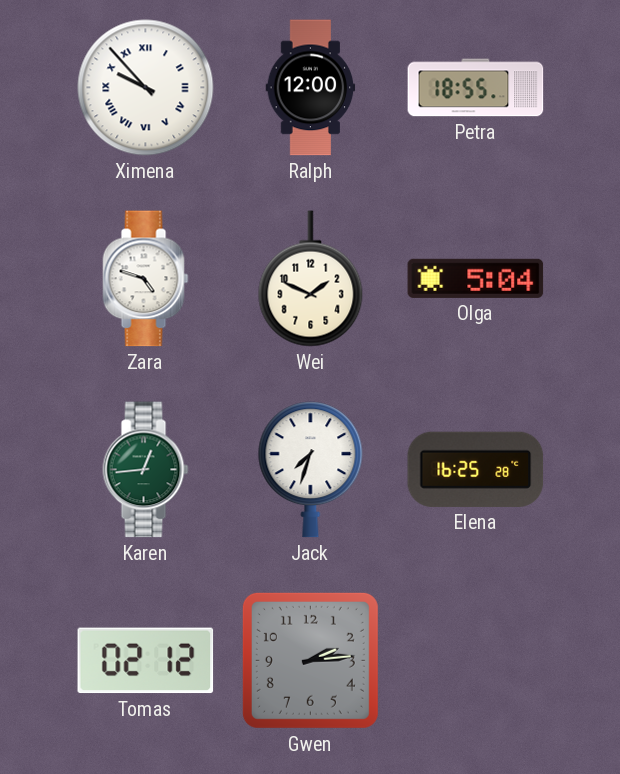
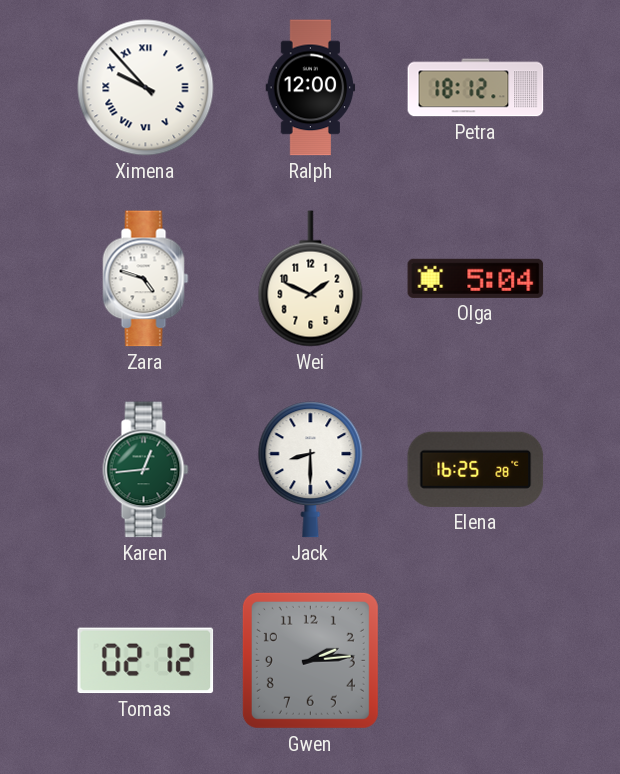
Petra: 18:55 -> 18:12 (476, 88)
Jack: 7:33 -> 8:30 (311, 470)
